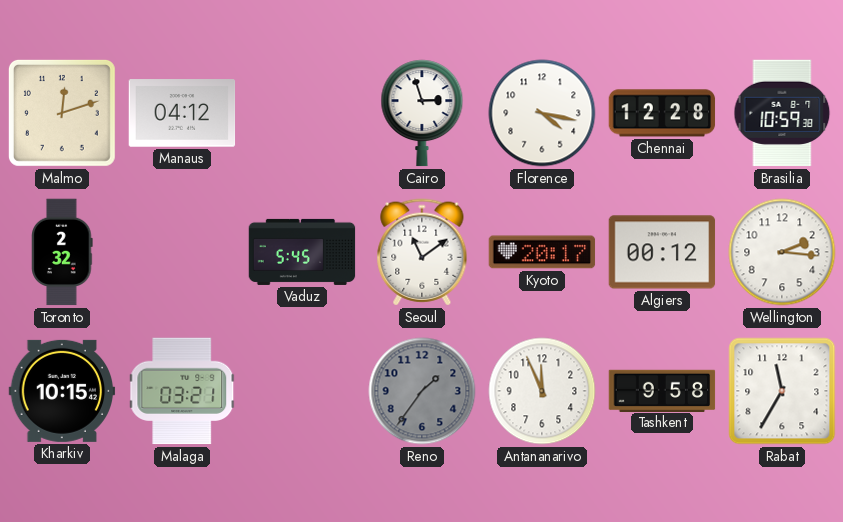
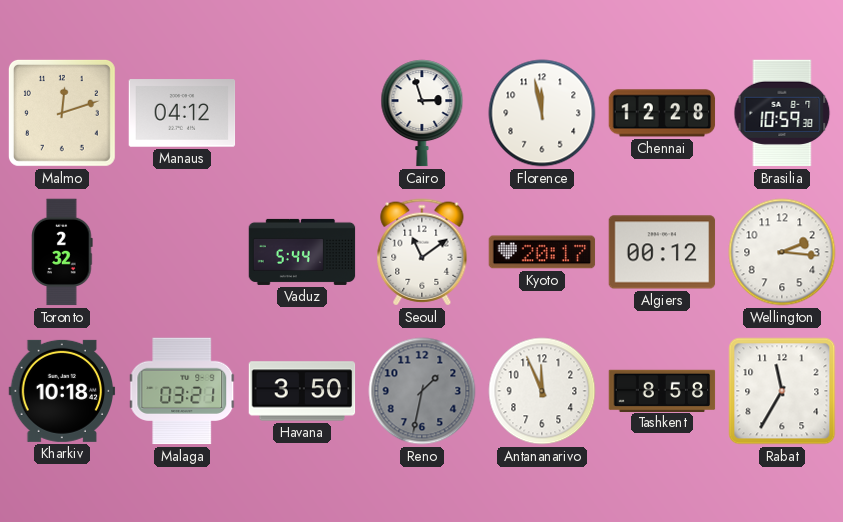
Florence: 4:17 -> 11:58 (542, 113)
Vaduz: 5:45 -> 5:44 (302, 252)
Kharkiv: 10:15 -> 10:18 (62, 391)
Havana: none -> 3:50 (302, 391)
Reno: 1:36 -> 1:32 (422, 391)
Tashkent: 9:58 -> 8:58 (662, 390)
